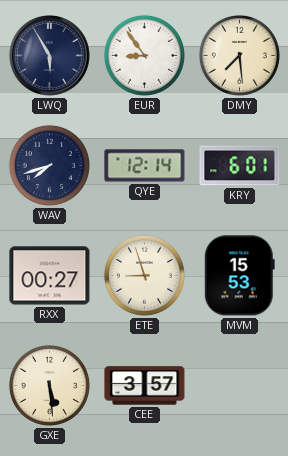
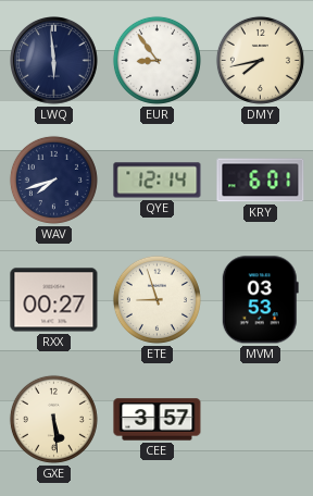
LWQ: 5:55 -> 5:59 (54, 61)
DMY: 7:29 -> 7:43 (260, 60)
MVM: 15:53 -> 03:53 (260, 300)
